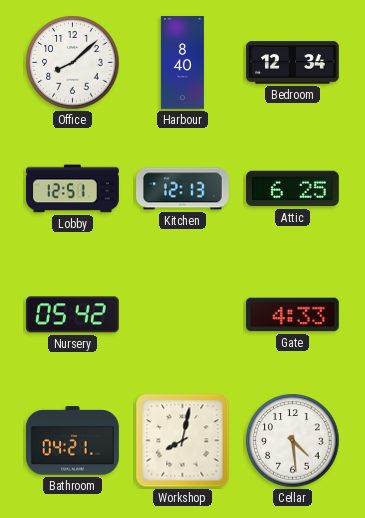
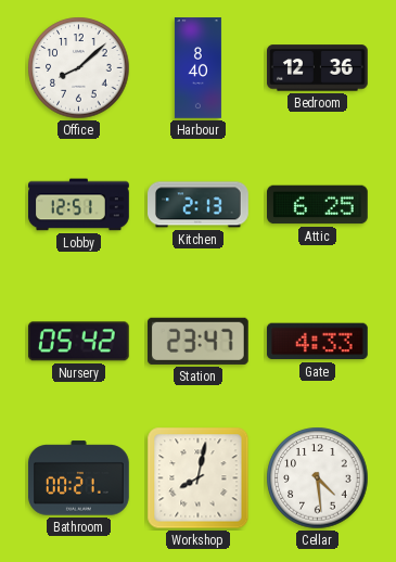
Bedroom: 12:34 -> 12:36 (318, 68)
Kitchen: 12:13 -> 2:13 (199, 205)
Station: none -> 23:47 (197, 341)
Bathroom: 04:21 -> 00:21 (79, 478)
